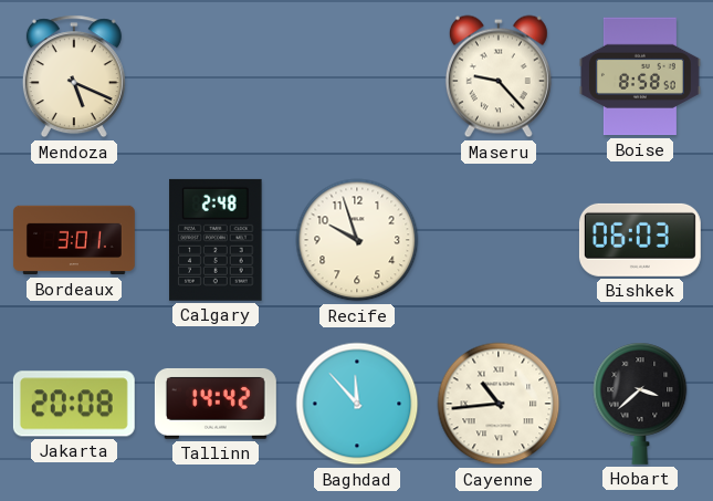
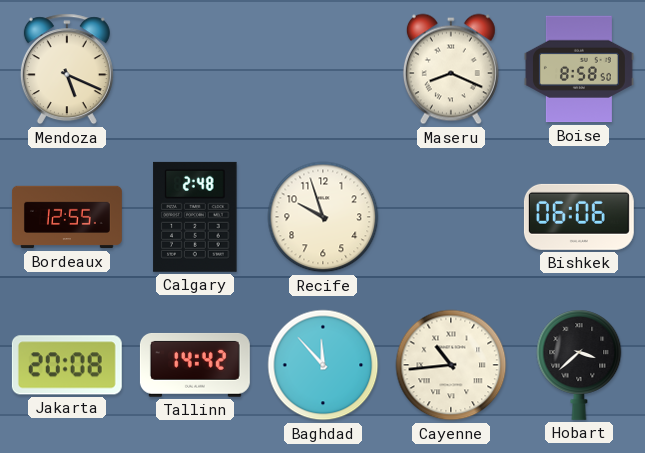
Maseru: 9:23 -> 8:19 (451, 69)
Bordeaux: 3:01 -> 12:55 (67, 217)
Bishkek: 06:03 -> 06:06 (579, 217)
